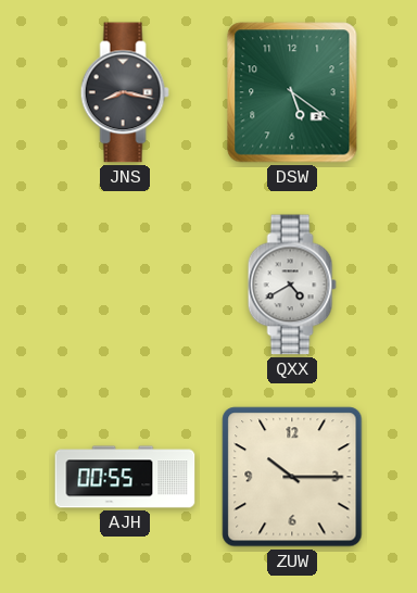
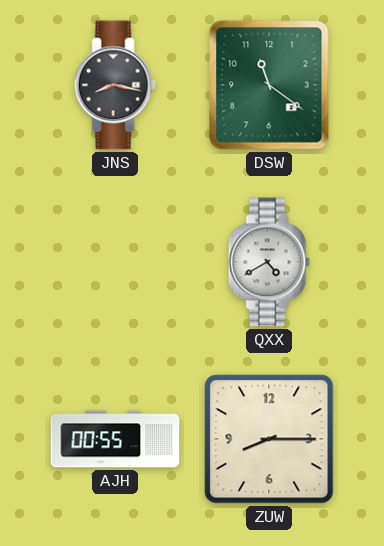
DSW: 5:21 -> 11:21 (269, 85)
ZUW: 10:15 -> 8:15 (269, 439)
